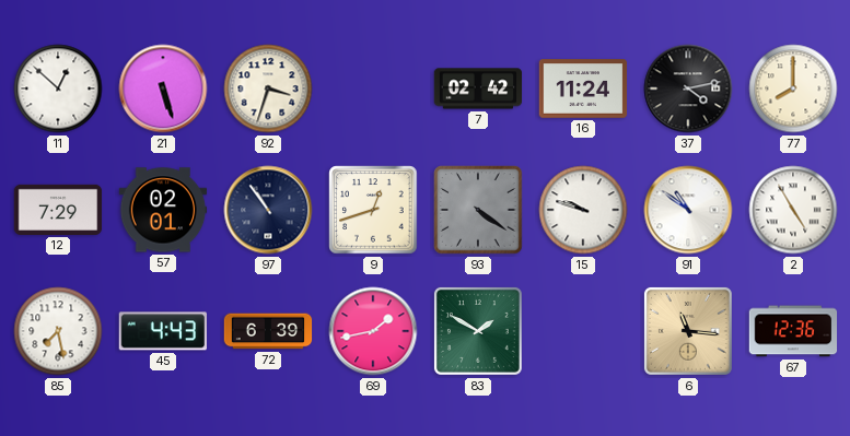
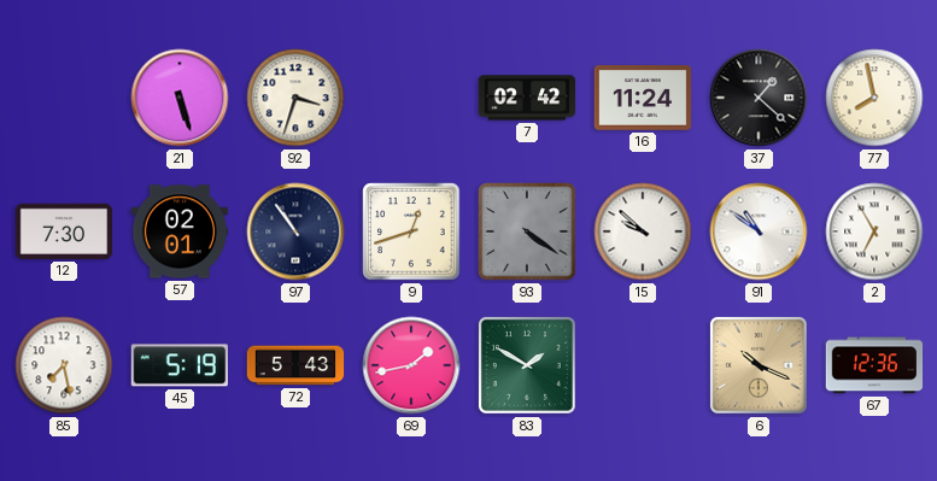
11: 12:52 -> none (58, 89)
37: 4:13 -> 1:22 (759, 98)
77: 8:00 -> 7:58 (874, 98)
12: 7:29 -> 7:30 (64, 231)
15: 9:48 -> 9:52 (643, 231)
2: 4:55 -> 6:55 (874, 231)
45: 4:43 -> 5:19 (178, 365)
72: 6:39 -> 5:43 (295, 365)
6: 11:16 -> 10:19 (759, 365)
